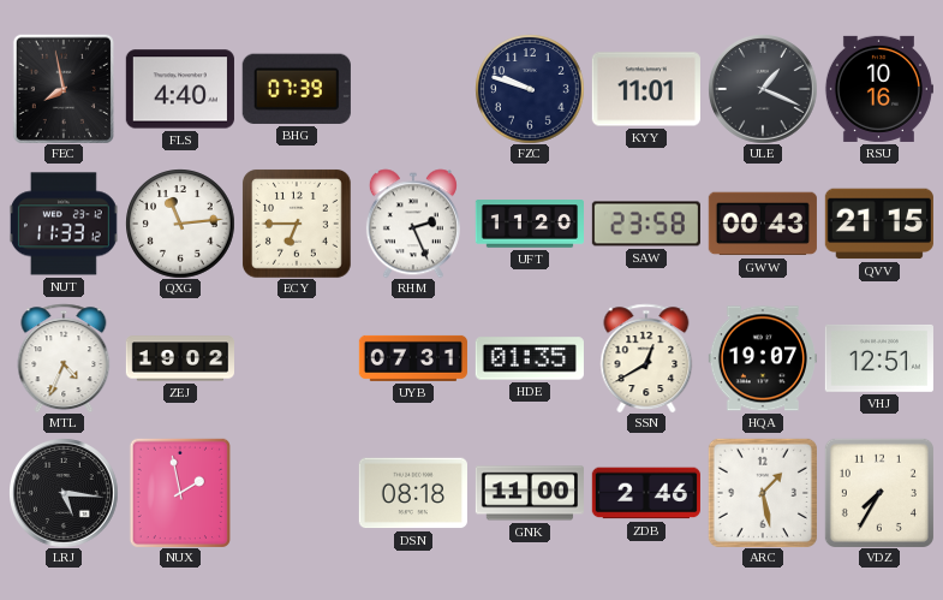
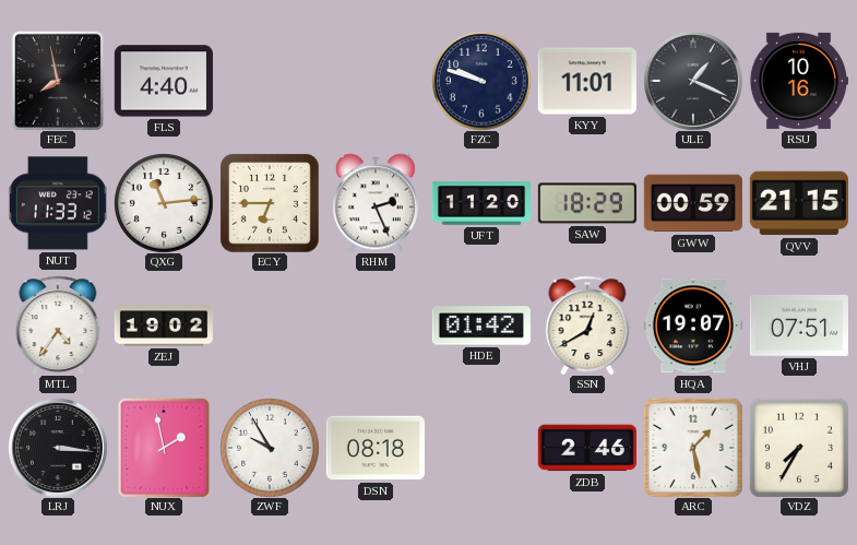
BHG: 07:39 -> none (297, 89)
SAW: 23:58 -> 18:29 (587, 203)
GWW: 00:43 -> 00:59 (693, 203)
MTL: 4:34 -> 4:36 (58, 325)
UYB: 07:31 -> none (412, 358)
HDE: 01:35 -> 01:42 (481, 325)
VHJ: 12:51 -> 07:51 (799, 325)
LRJ: 5:16 -> 3:16 (58, 448)
ZWF: none -> 9:55 (270, 448)
GNK: 11:00 -> none (529, 493)
